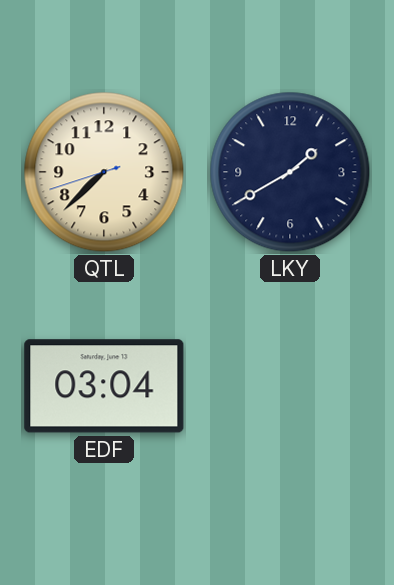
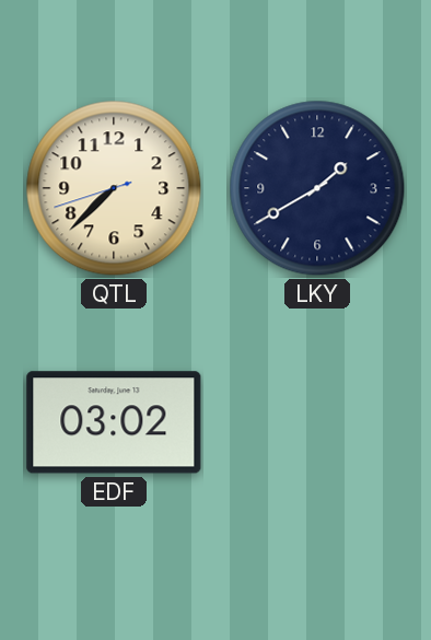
EDF: 03:04 -> 03:02 (114, 422)
